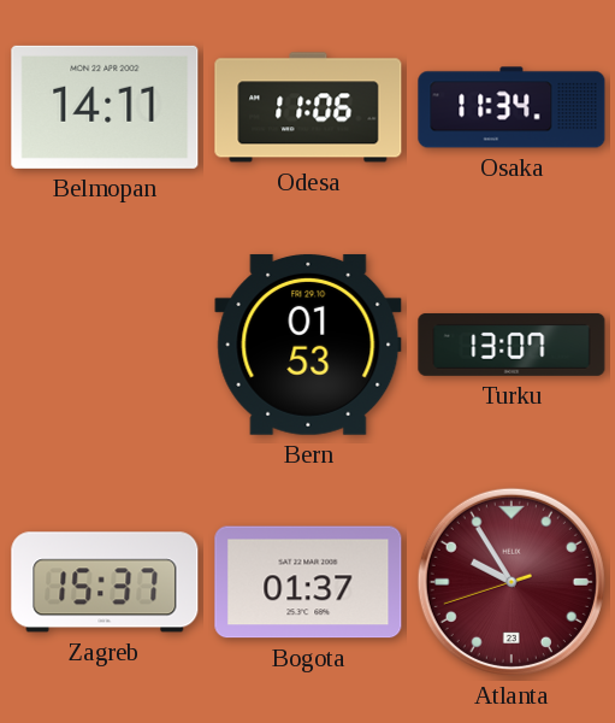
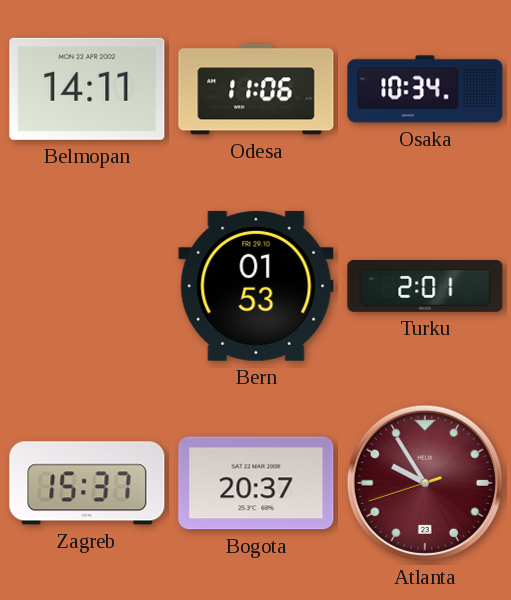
Osaka: 11:34 -> 10:34 (425, 89)
Turku: 13:07 -> 2:01 (425, 286)
Bogota: 01:37 -> 20:37 (256, 483)
